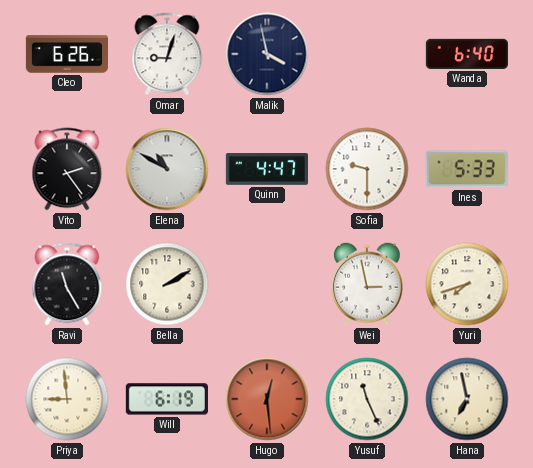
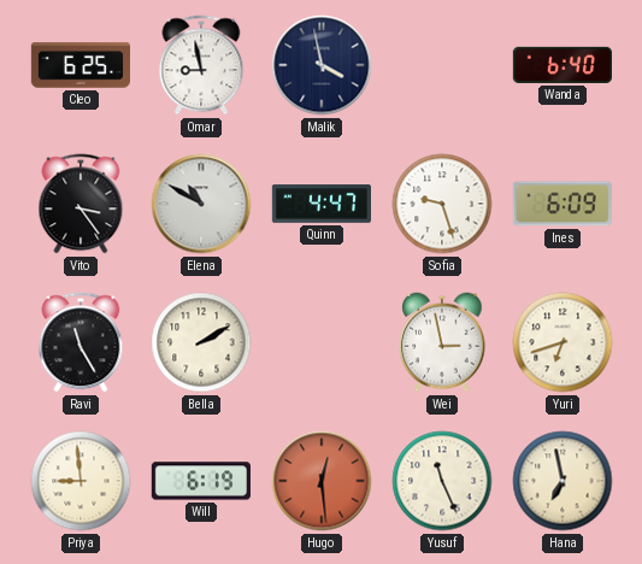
Cleo: 6:26 -> 6:25 (79, 65)
Omar: 9:03 -> 8:58 (201, 65)
Vito: 2:24 -> 3:24 (81, 204)
Sofia: 9:30 -> 9:27 (442, 204)
Ines: 5:33 -> 6:09 (563, 204)
Yuri: 7:42 -> 6:42 (563, 342)
